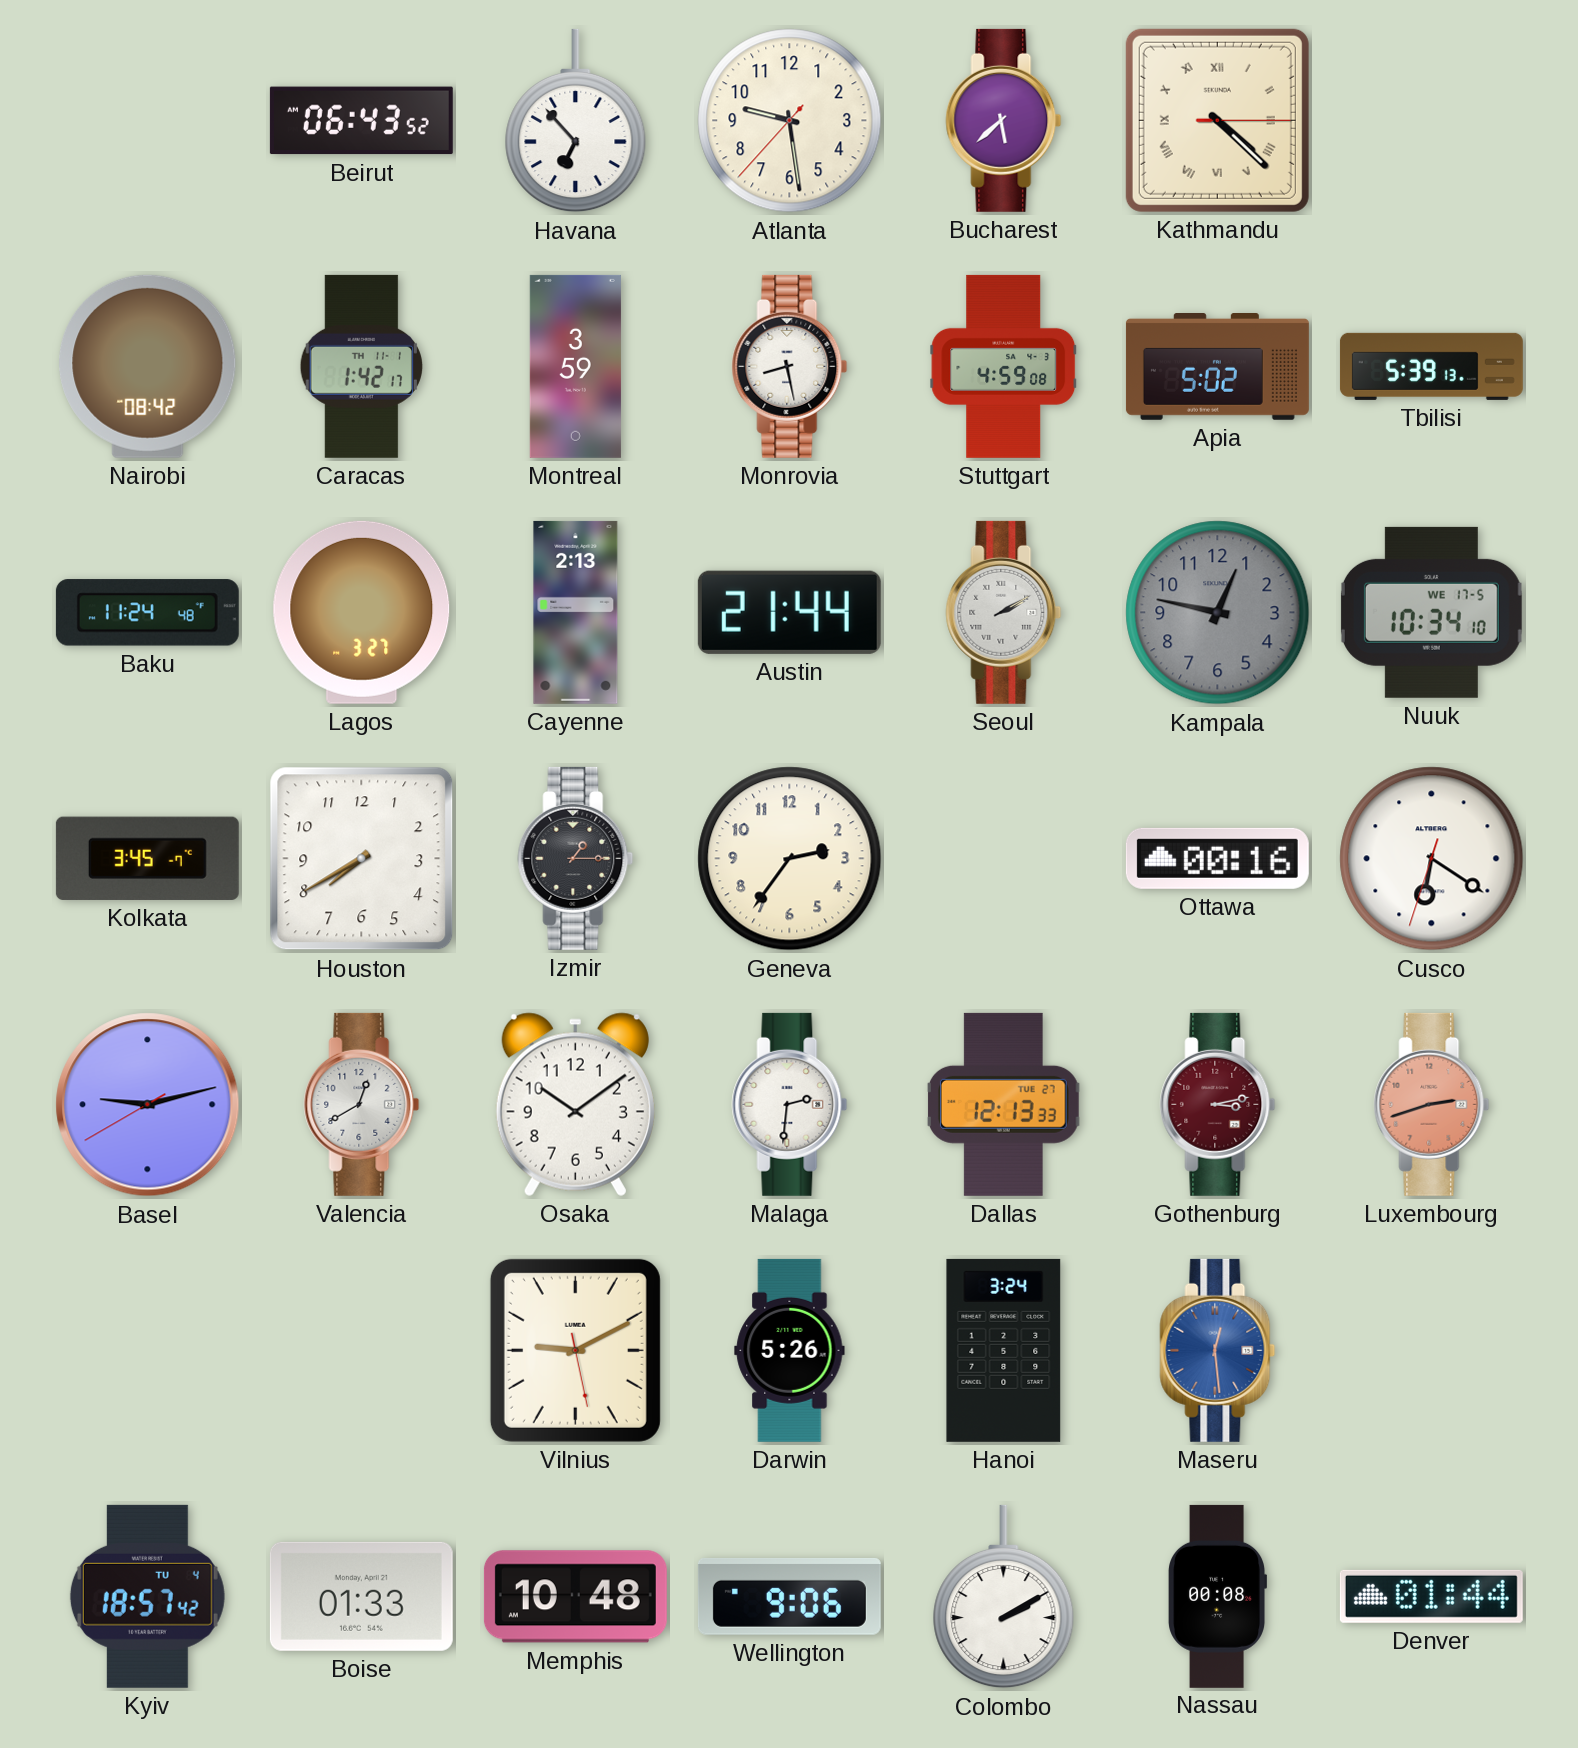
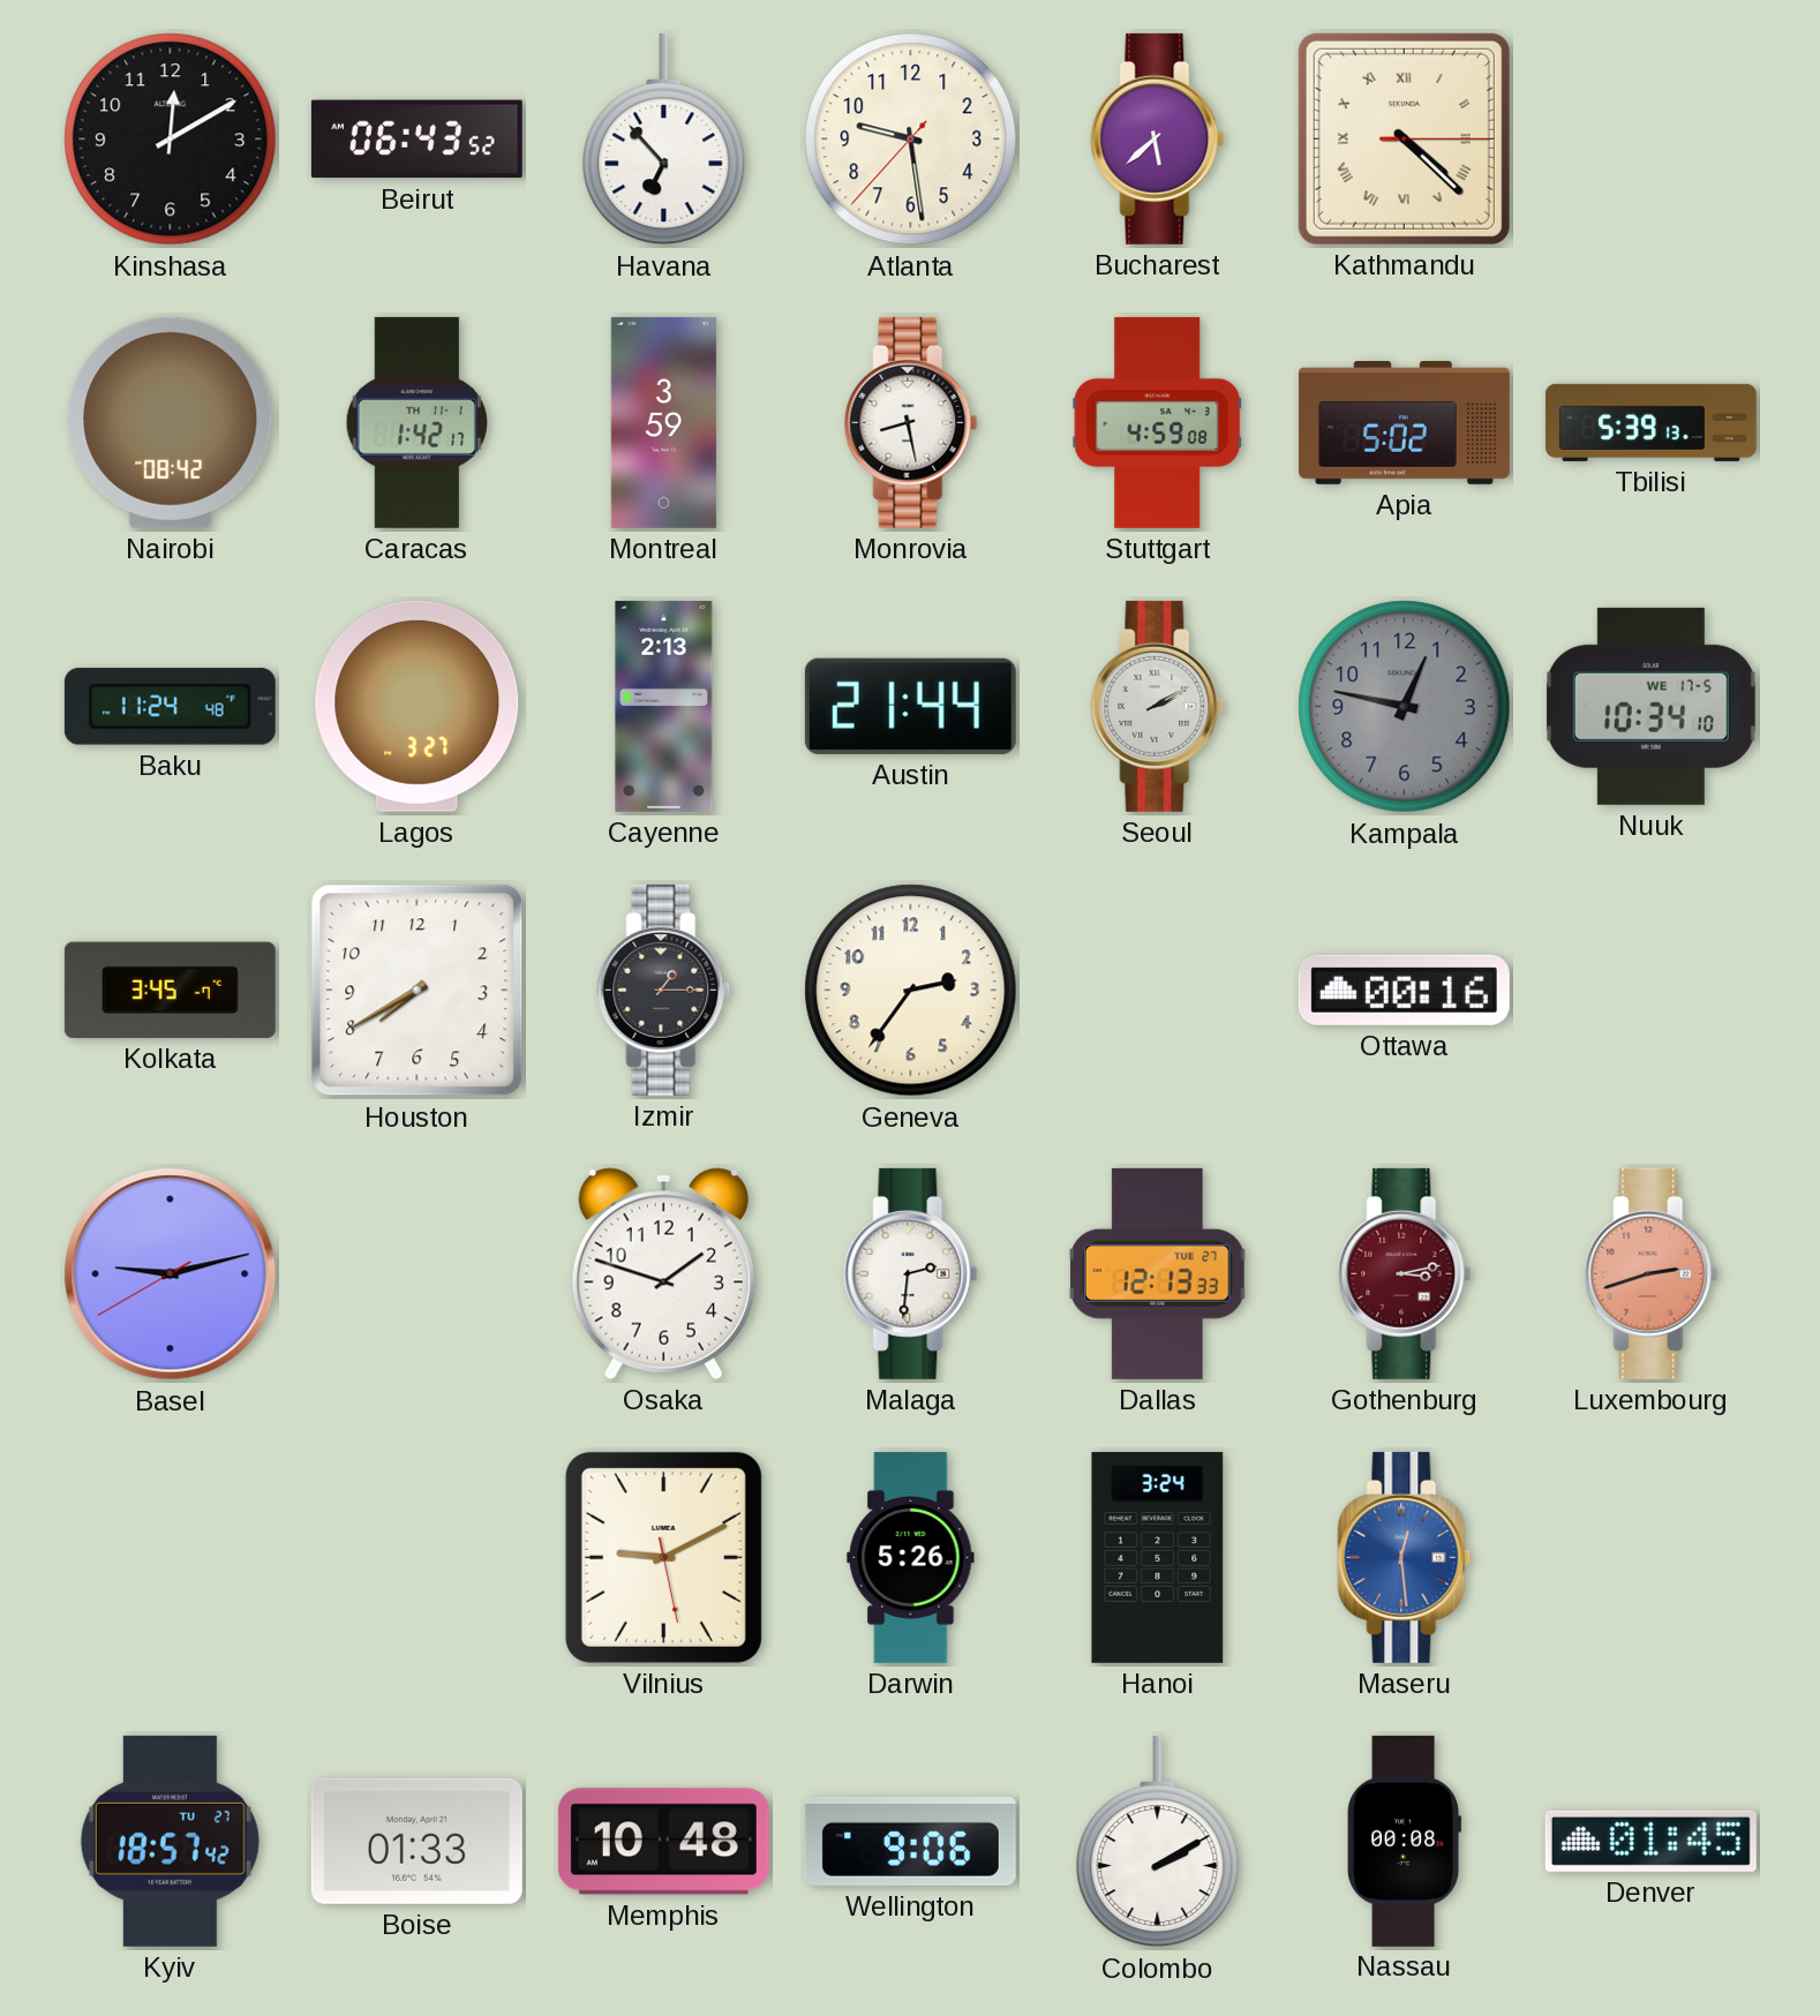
Kinshasa: none -> 12:10 (171, 140)
Cusco: 6:20 -> none (1432, 859)
Valencia: 12:40 -> none (362, 1104)
Osaka: 10:09 -> 1:48 (663, 1273)
Kyiv date: TU 4 -> TU 27 (170, 1841)
Denver: 01:44 -> 01:45 (1650, 1841)
